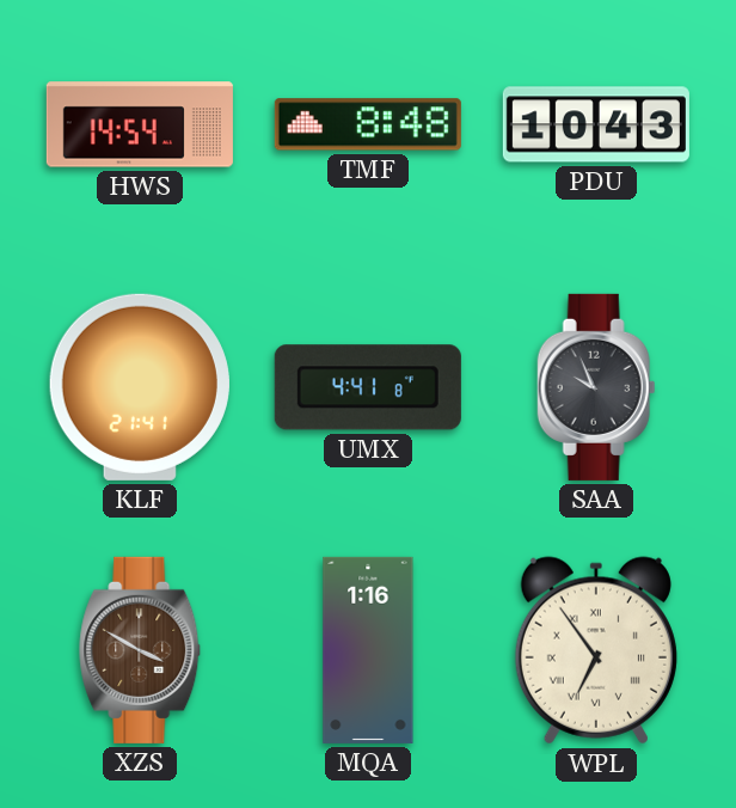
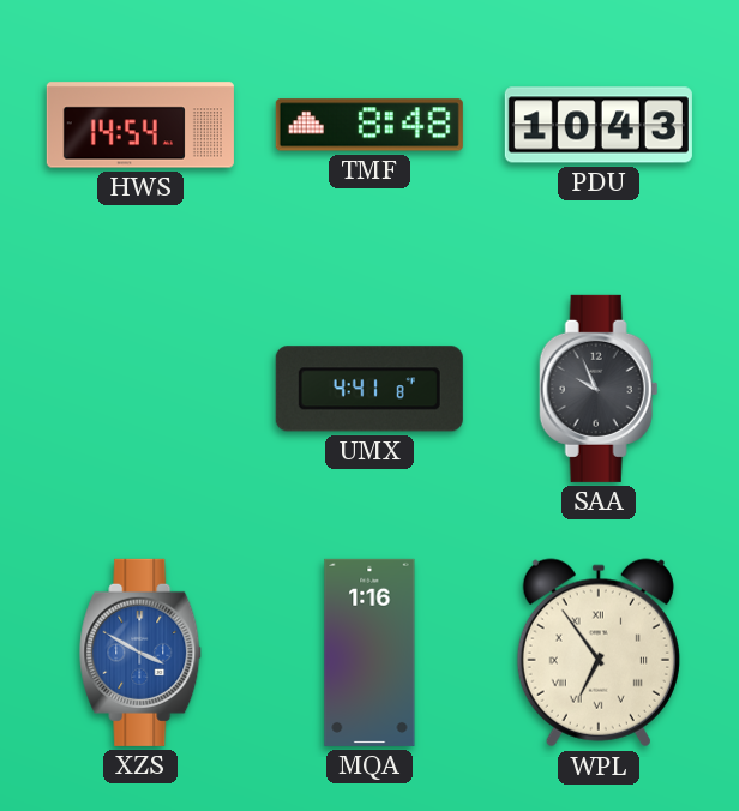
KLF: 21:41 -> none (140, 387)
XZS dial: brown -> blue (142, 653)
